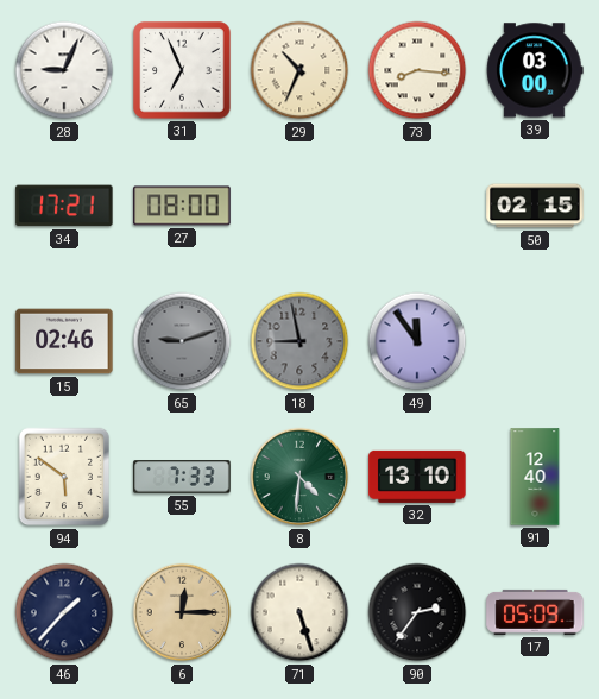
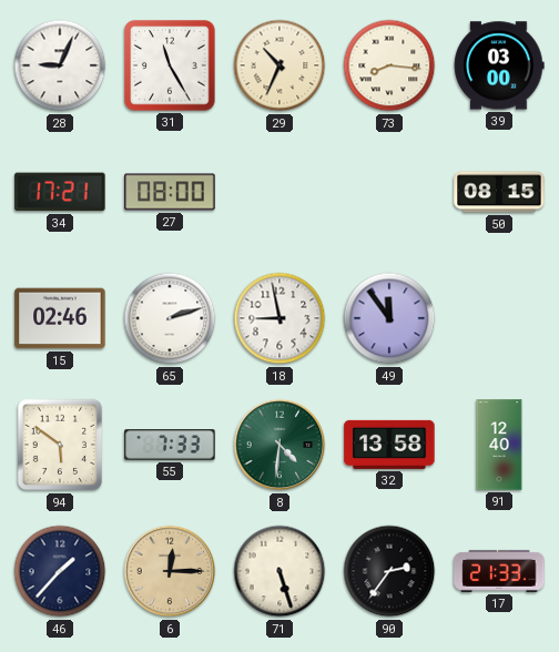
31: 6:56 -> 11:25 (170, 65)
50: 02:15 -> 08:15 (499, 192)
65: 9:12 -> 2:12 (170, 318)
65 dial: grey -> white (170, 318)
18 dial: grey -> white (279, 318)
32: 13:10 -> 13:58 (389, 445)
17: 05:09 -> 21:33 (499, 571)
